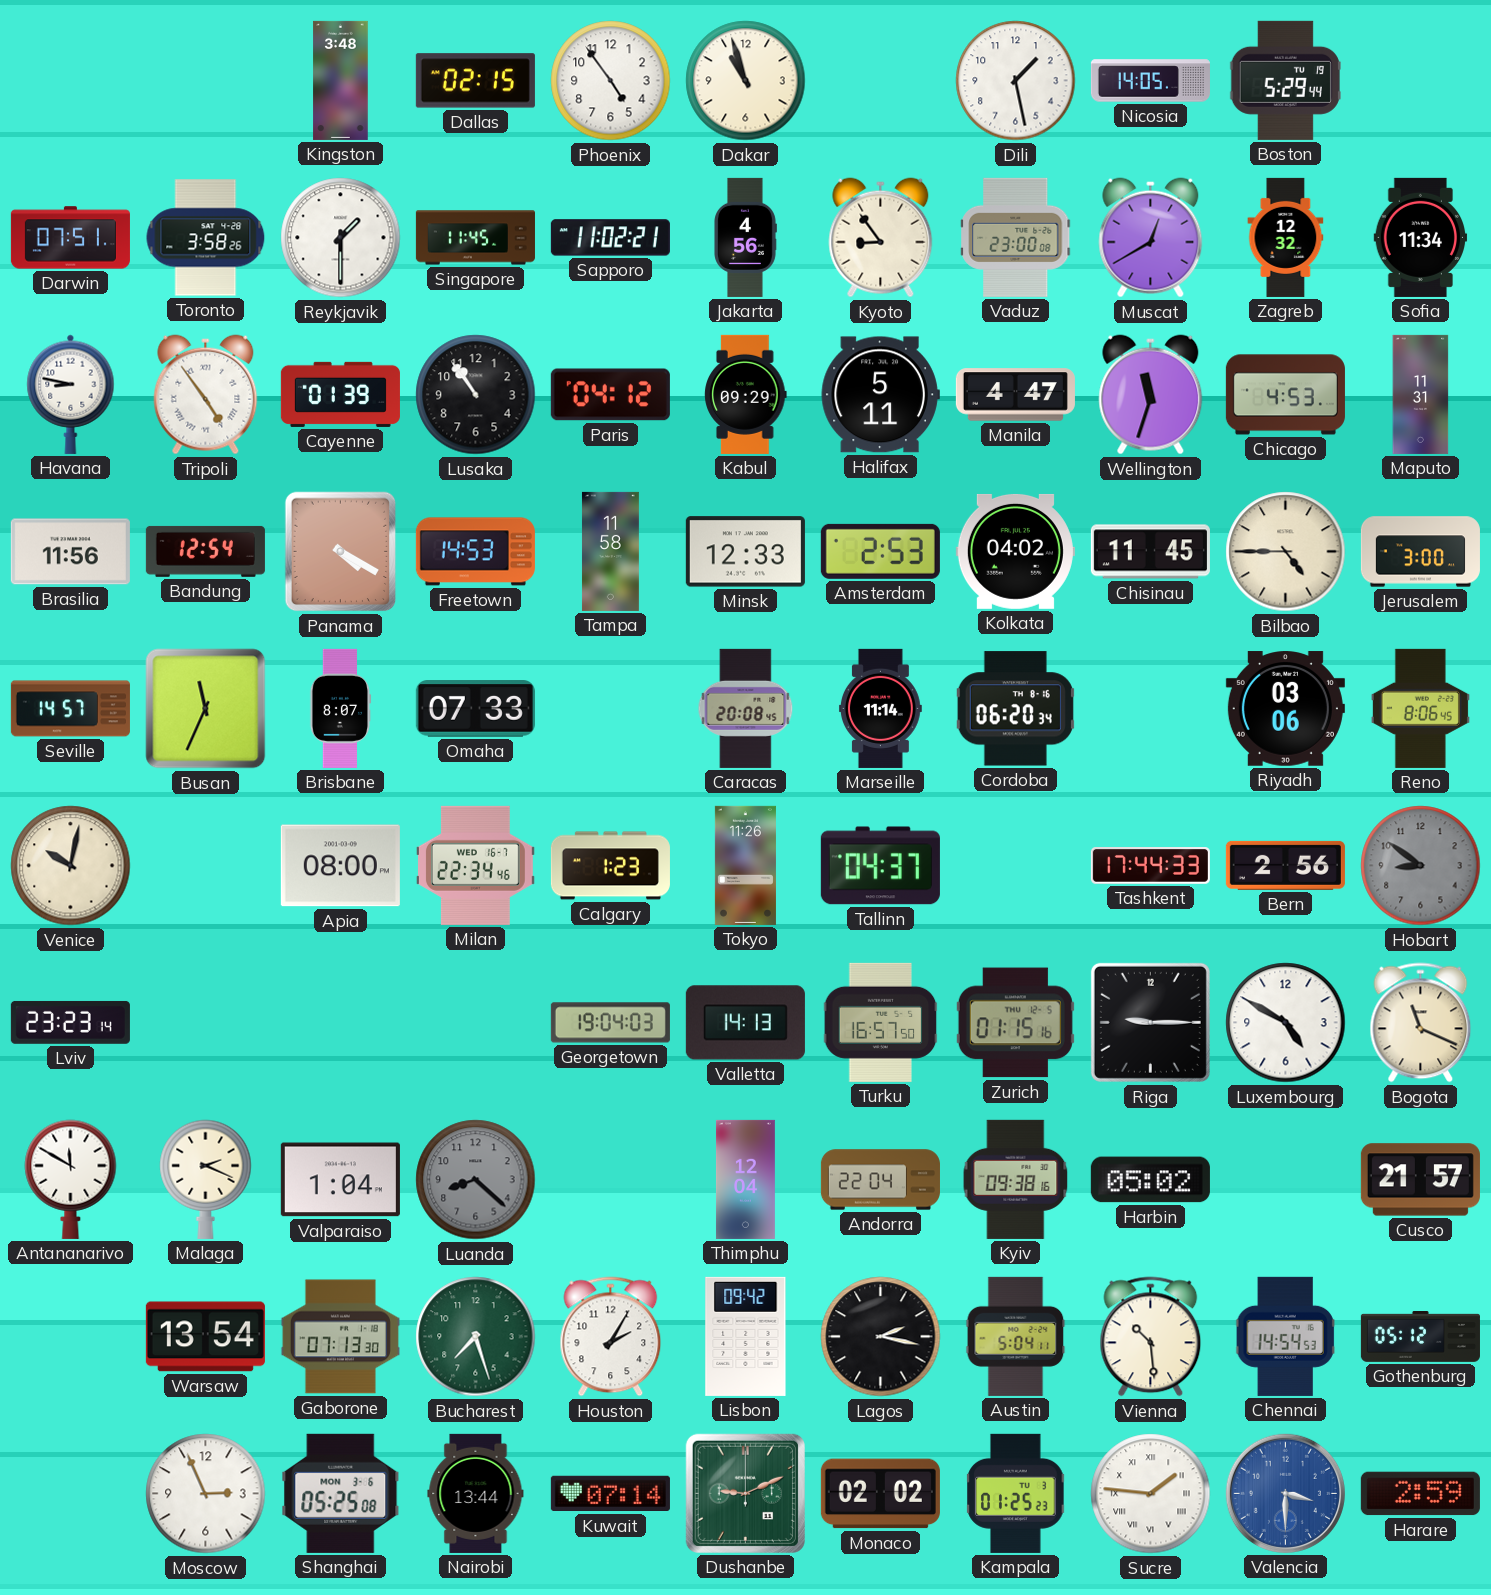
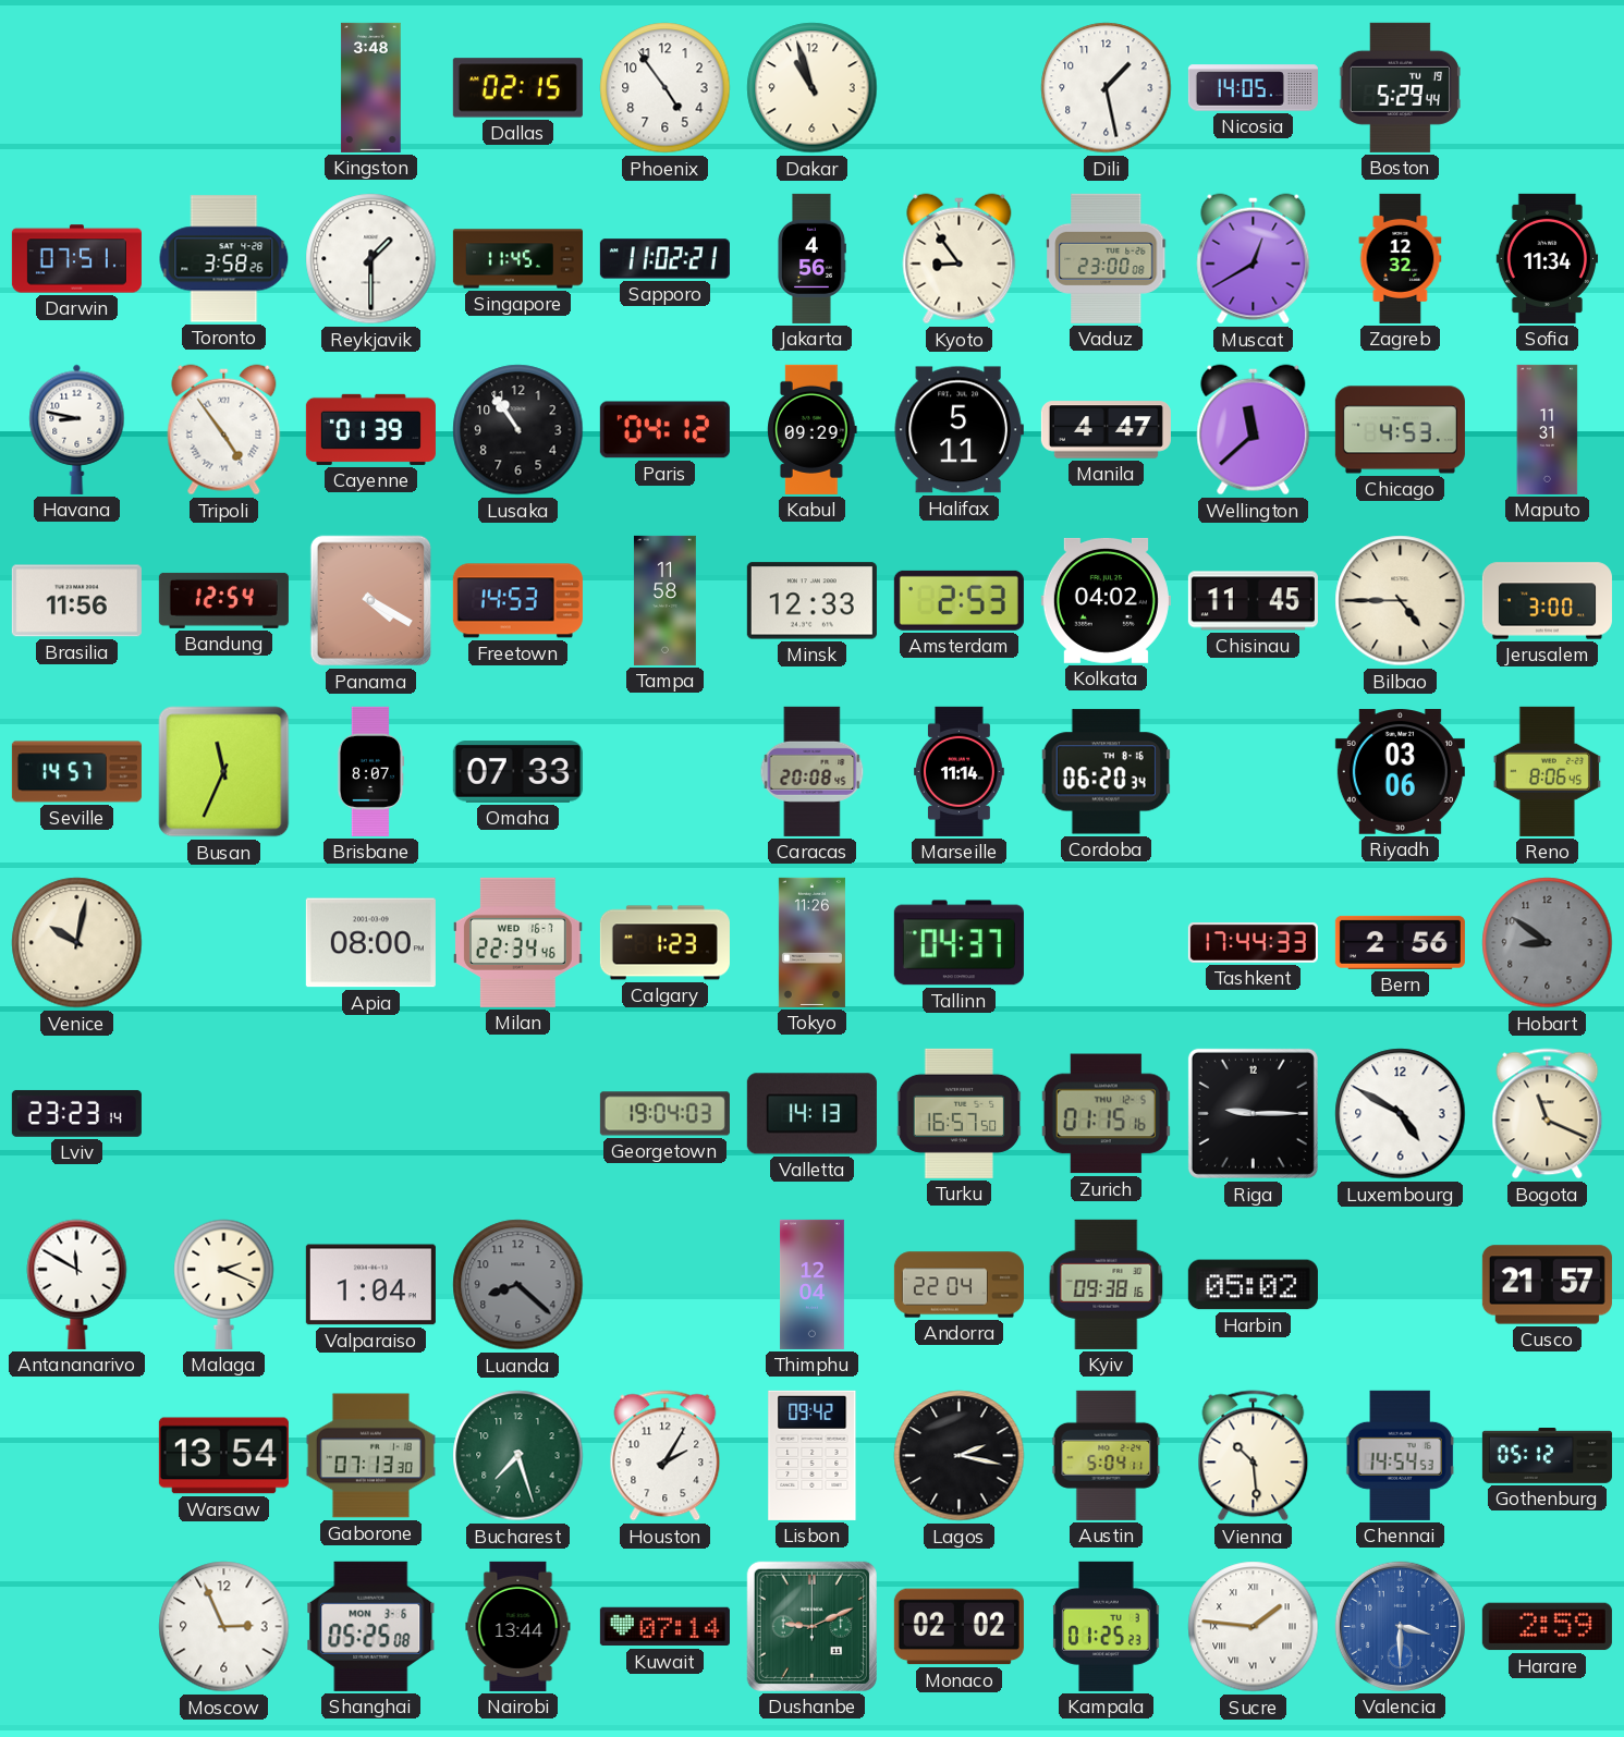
Wellington: 11:33 -> 11:38 (1254, 430)
